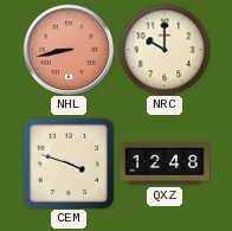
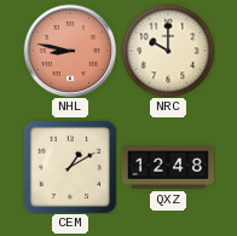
NHL: 8:43 -> 8:47 (70, 51)
CEM: 3:48 -> 1:10 (69, 166)
